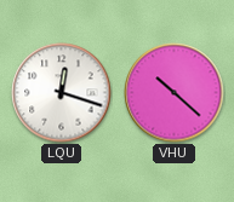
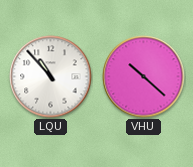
LQU: 12:18 -> 10:53 (51, 77)
